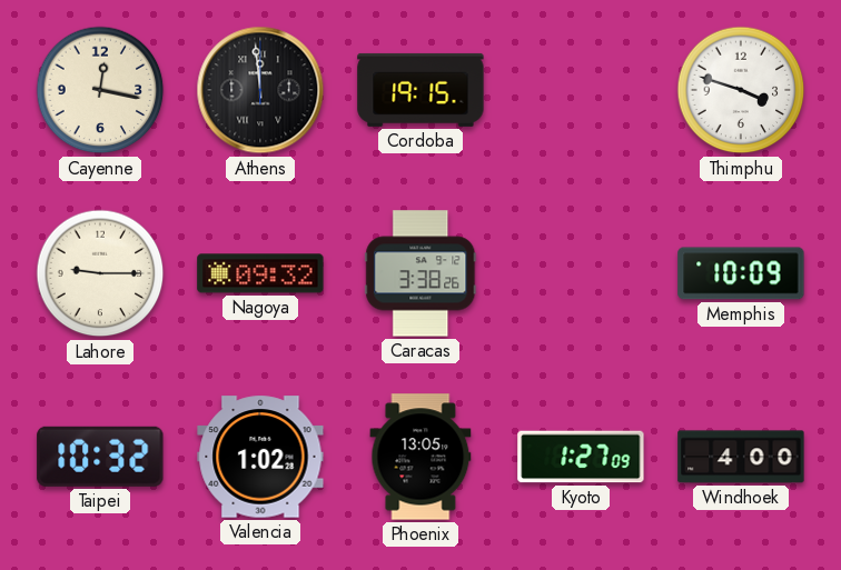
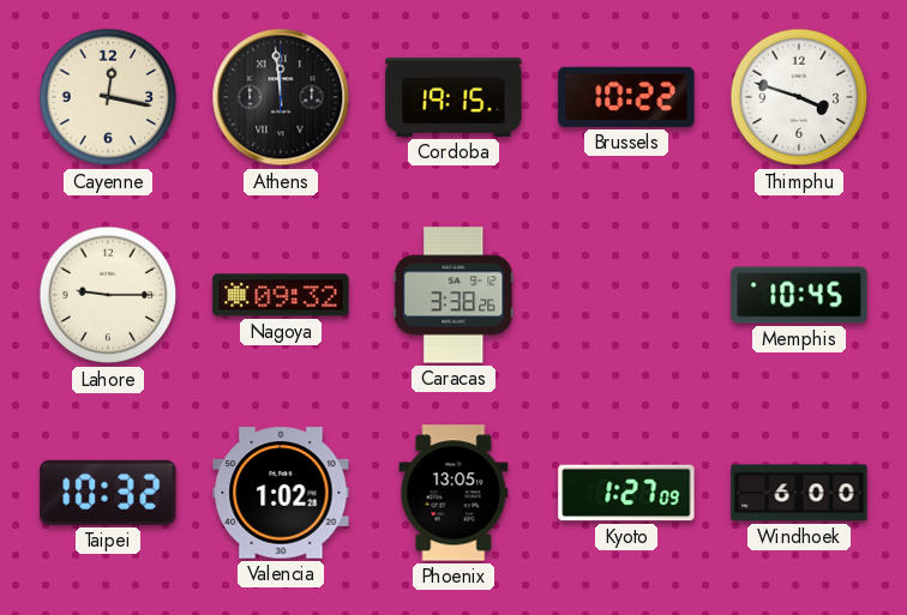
Brussels: none -> 10:22 (626, 97)
Memphis: 10:09 -> 10:45 (799, 295)
Windhoek: 4:00 -> 6:00 (799, 493)
